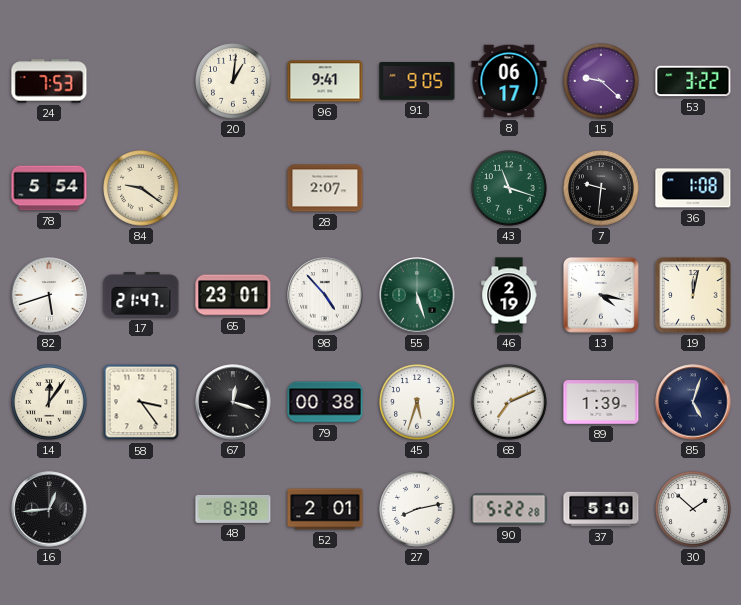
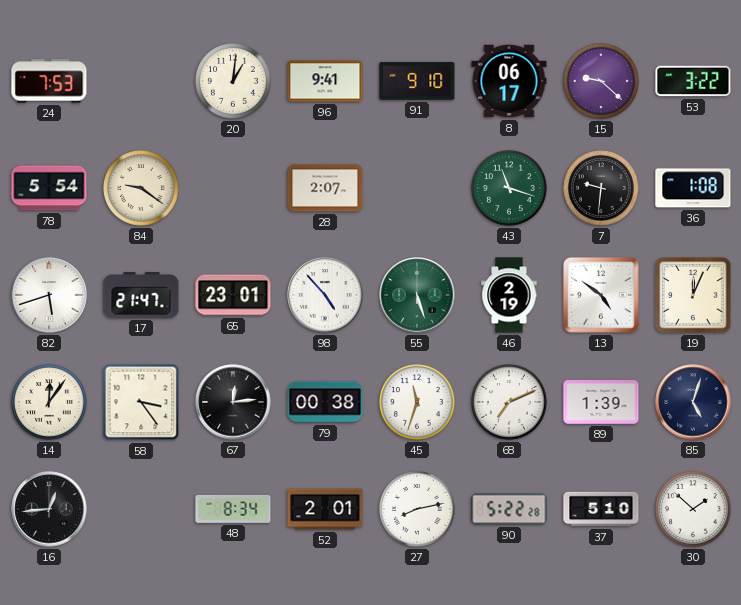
91: 9:05 -> 9:10 (417, 81)
13: 4:17 -> 4:51 (602, 296)
19: 12:02 -> 12:04 (693, 295)
67: 12:18 -> 12:14 (233, 402)
45: 5:33 -> 11:33 (418, 403)
48: 8:38 -> 8:34 (233, 509)
